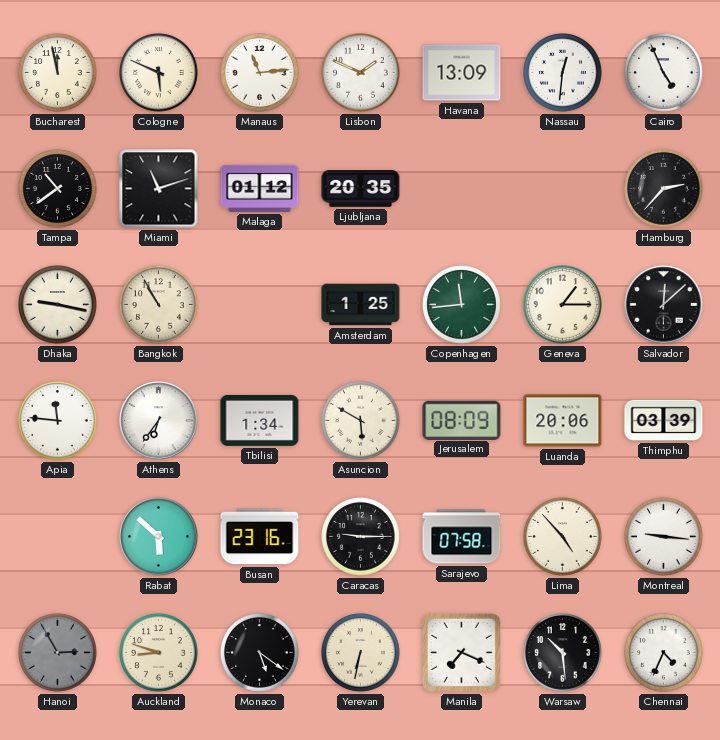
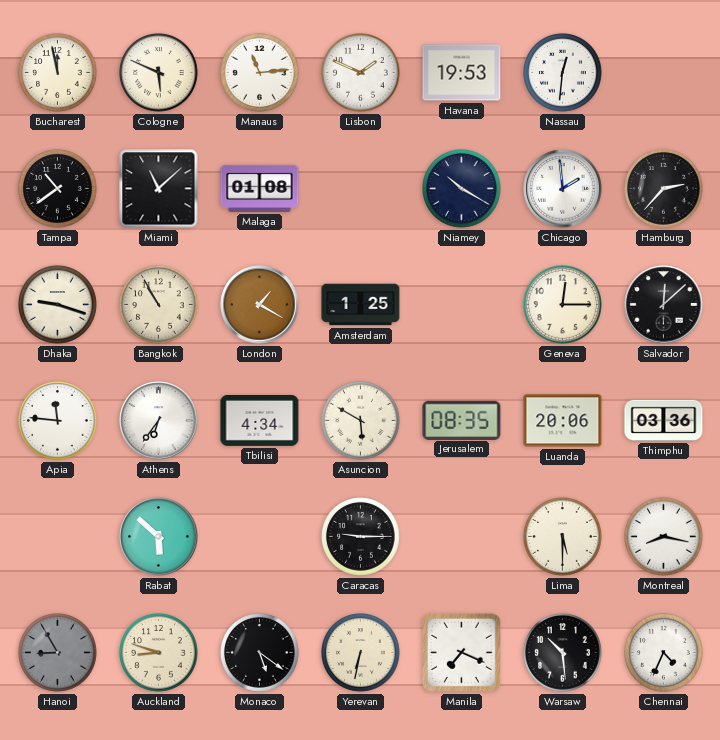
Havana: 13:09 -> 19:53 (462, 73)
Cairo: 4:56 -> none (664, 73)
Miami: 11:12 -> 11:08 (159, 189)
Malaga: 01:12 -> 01:08 (260, 188)
Ljubljana: 20:35 -> none (361, 189)
Niamey: none -> 10:20 (462, 189)
Chicago: none -> 1:59 (563, 189)
Dhaka: 9:17 -> 9:18 (58, 305)
London: none -> 1:20 (260, 305)
Copenhagen: 11:44 -> none (462, 305)
Geneva: 1:15 -> 12:15 (563, 305)
Tbilisi: 1:34 -> 4:34 (260, 420)
Jerusalem: 08:09 -> 08:35 (462, 420)
Thimphu: 03:39 -> 03:36 (664, 420)
Busan: 23:16 -> none (260, 537)
Sarajevo: 07:58 -> none (462, 537)
Lima: 4:53 -> 5:30 (563, 537)
Montreal: 9:16 -> 8:17 (664, 537)
Hanoi: 2:55 -> 8:55 (58, 653)
